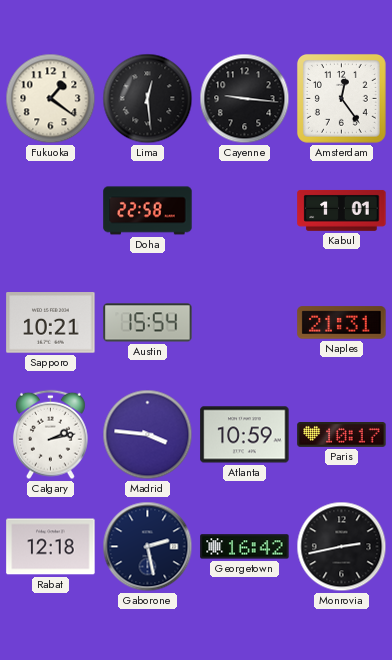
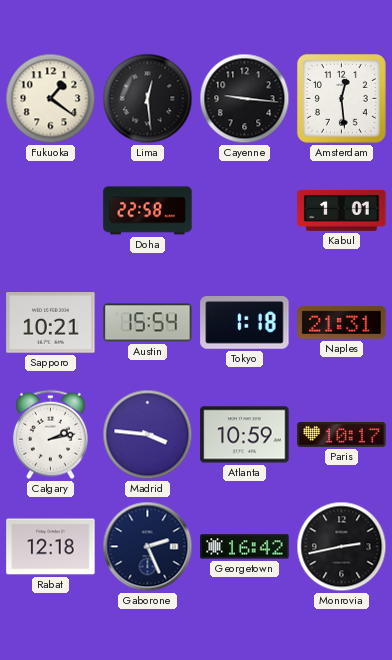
Amsterdam: 12:24 -> 12:29 (341, 98)
Tokyo: none -> 1:18 (245, 323)
Gaborone: 2:28 -> 2:26 (148, 547)
